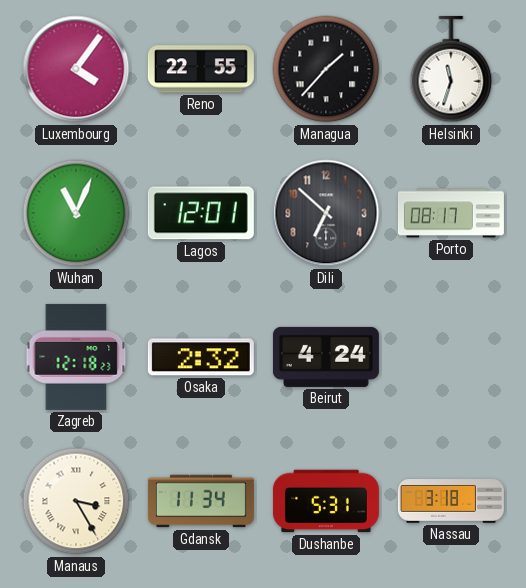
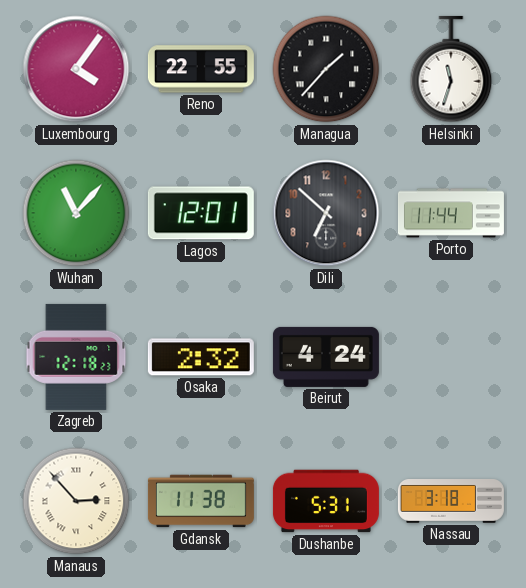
Wuhan: 11:04 -> 11:07 (76, 213)
Porto: 08:17 -> 11:44 (451, 213)
Manaus: 3:25 -> 2:53 (76, 501)
Gdansk: 11:34 -> 11:38 (201, 501)
